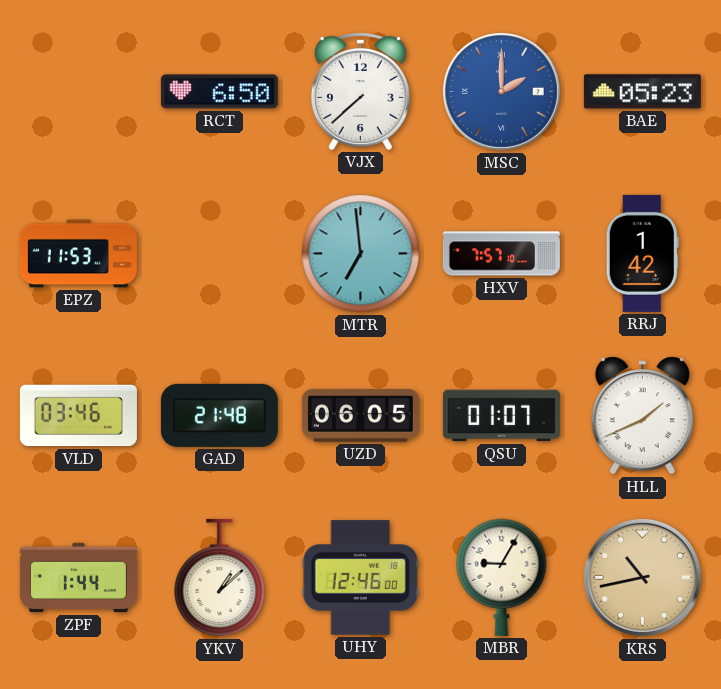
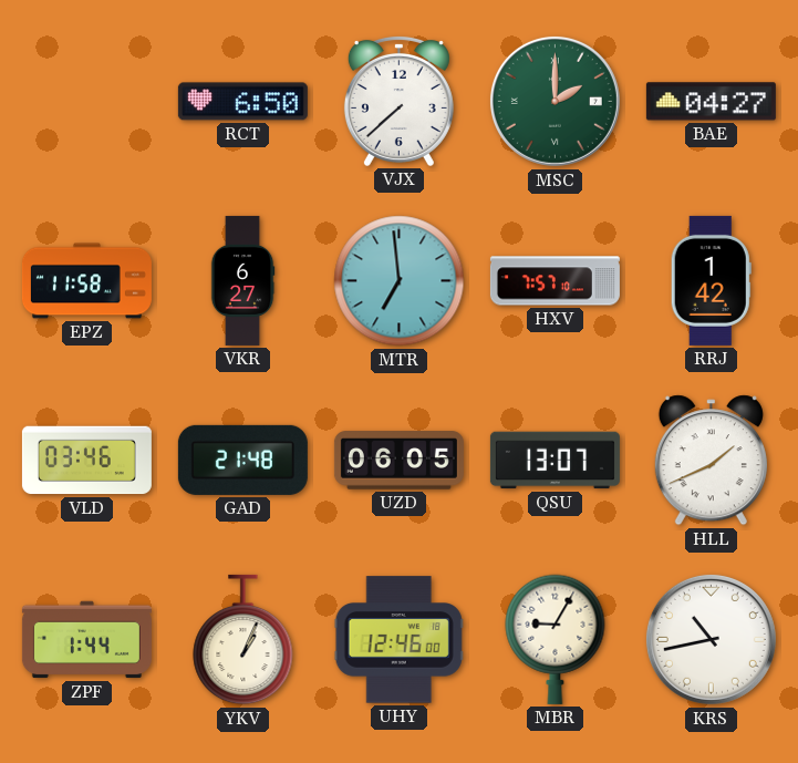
MSC dial: blue -> green (555, 101)
BAE: 05:23 -> 04:27 (711, 102)
EPZ: 11:53 -> 11:58 (86, 281)
VKR: none -> 6:27 (242, 280)
QSU: 01:07 -> 13:07 (555, 461)
YKV: 1:08 -> 1:04 (243, 640)
KRS dial: champagne -> white (711, 639)
